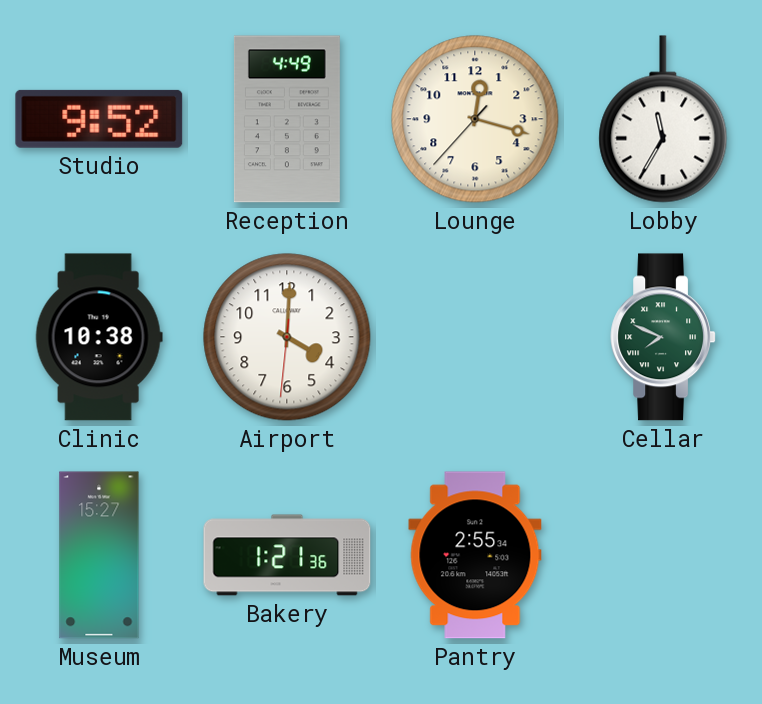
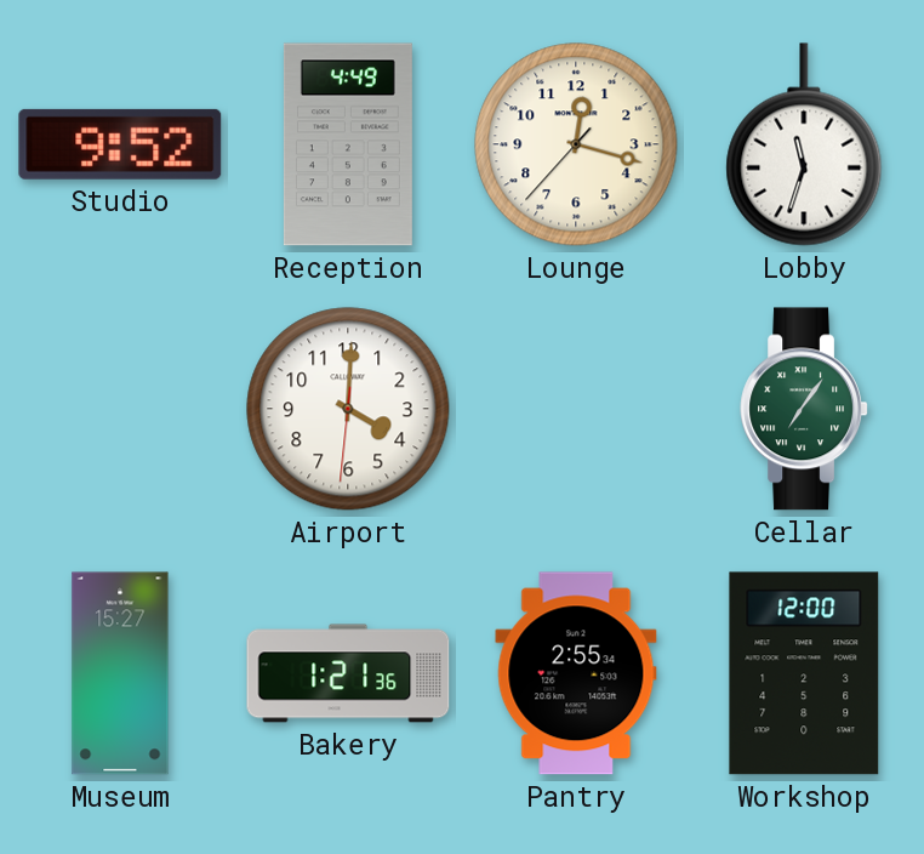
Lobby: 11:35 -> 11:33 (804, 144)
Clinic: 10:38 -> none (99, 337)
Cellar: 7:49 -> 7:06 (804, 409)
Workshop: none -> 12:00 (804, 673)
